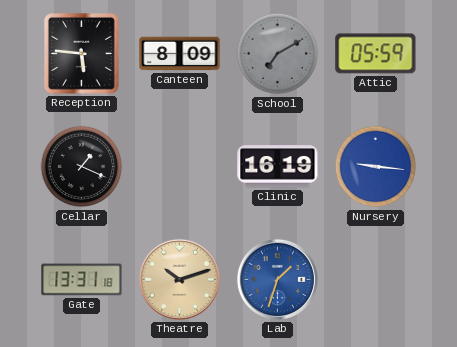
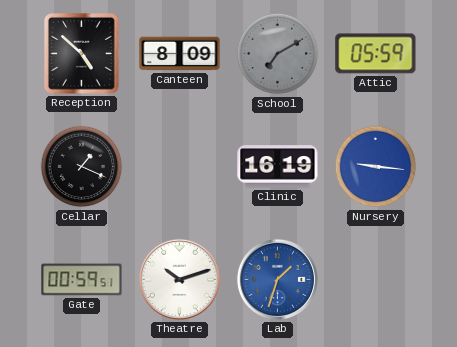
Reception: 5:46 -> 4:52 (82, 54)
Gate: 13:31 -> 00:59 (82, 280)
Theatre dial: champagne -> white (179, 279)
